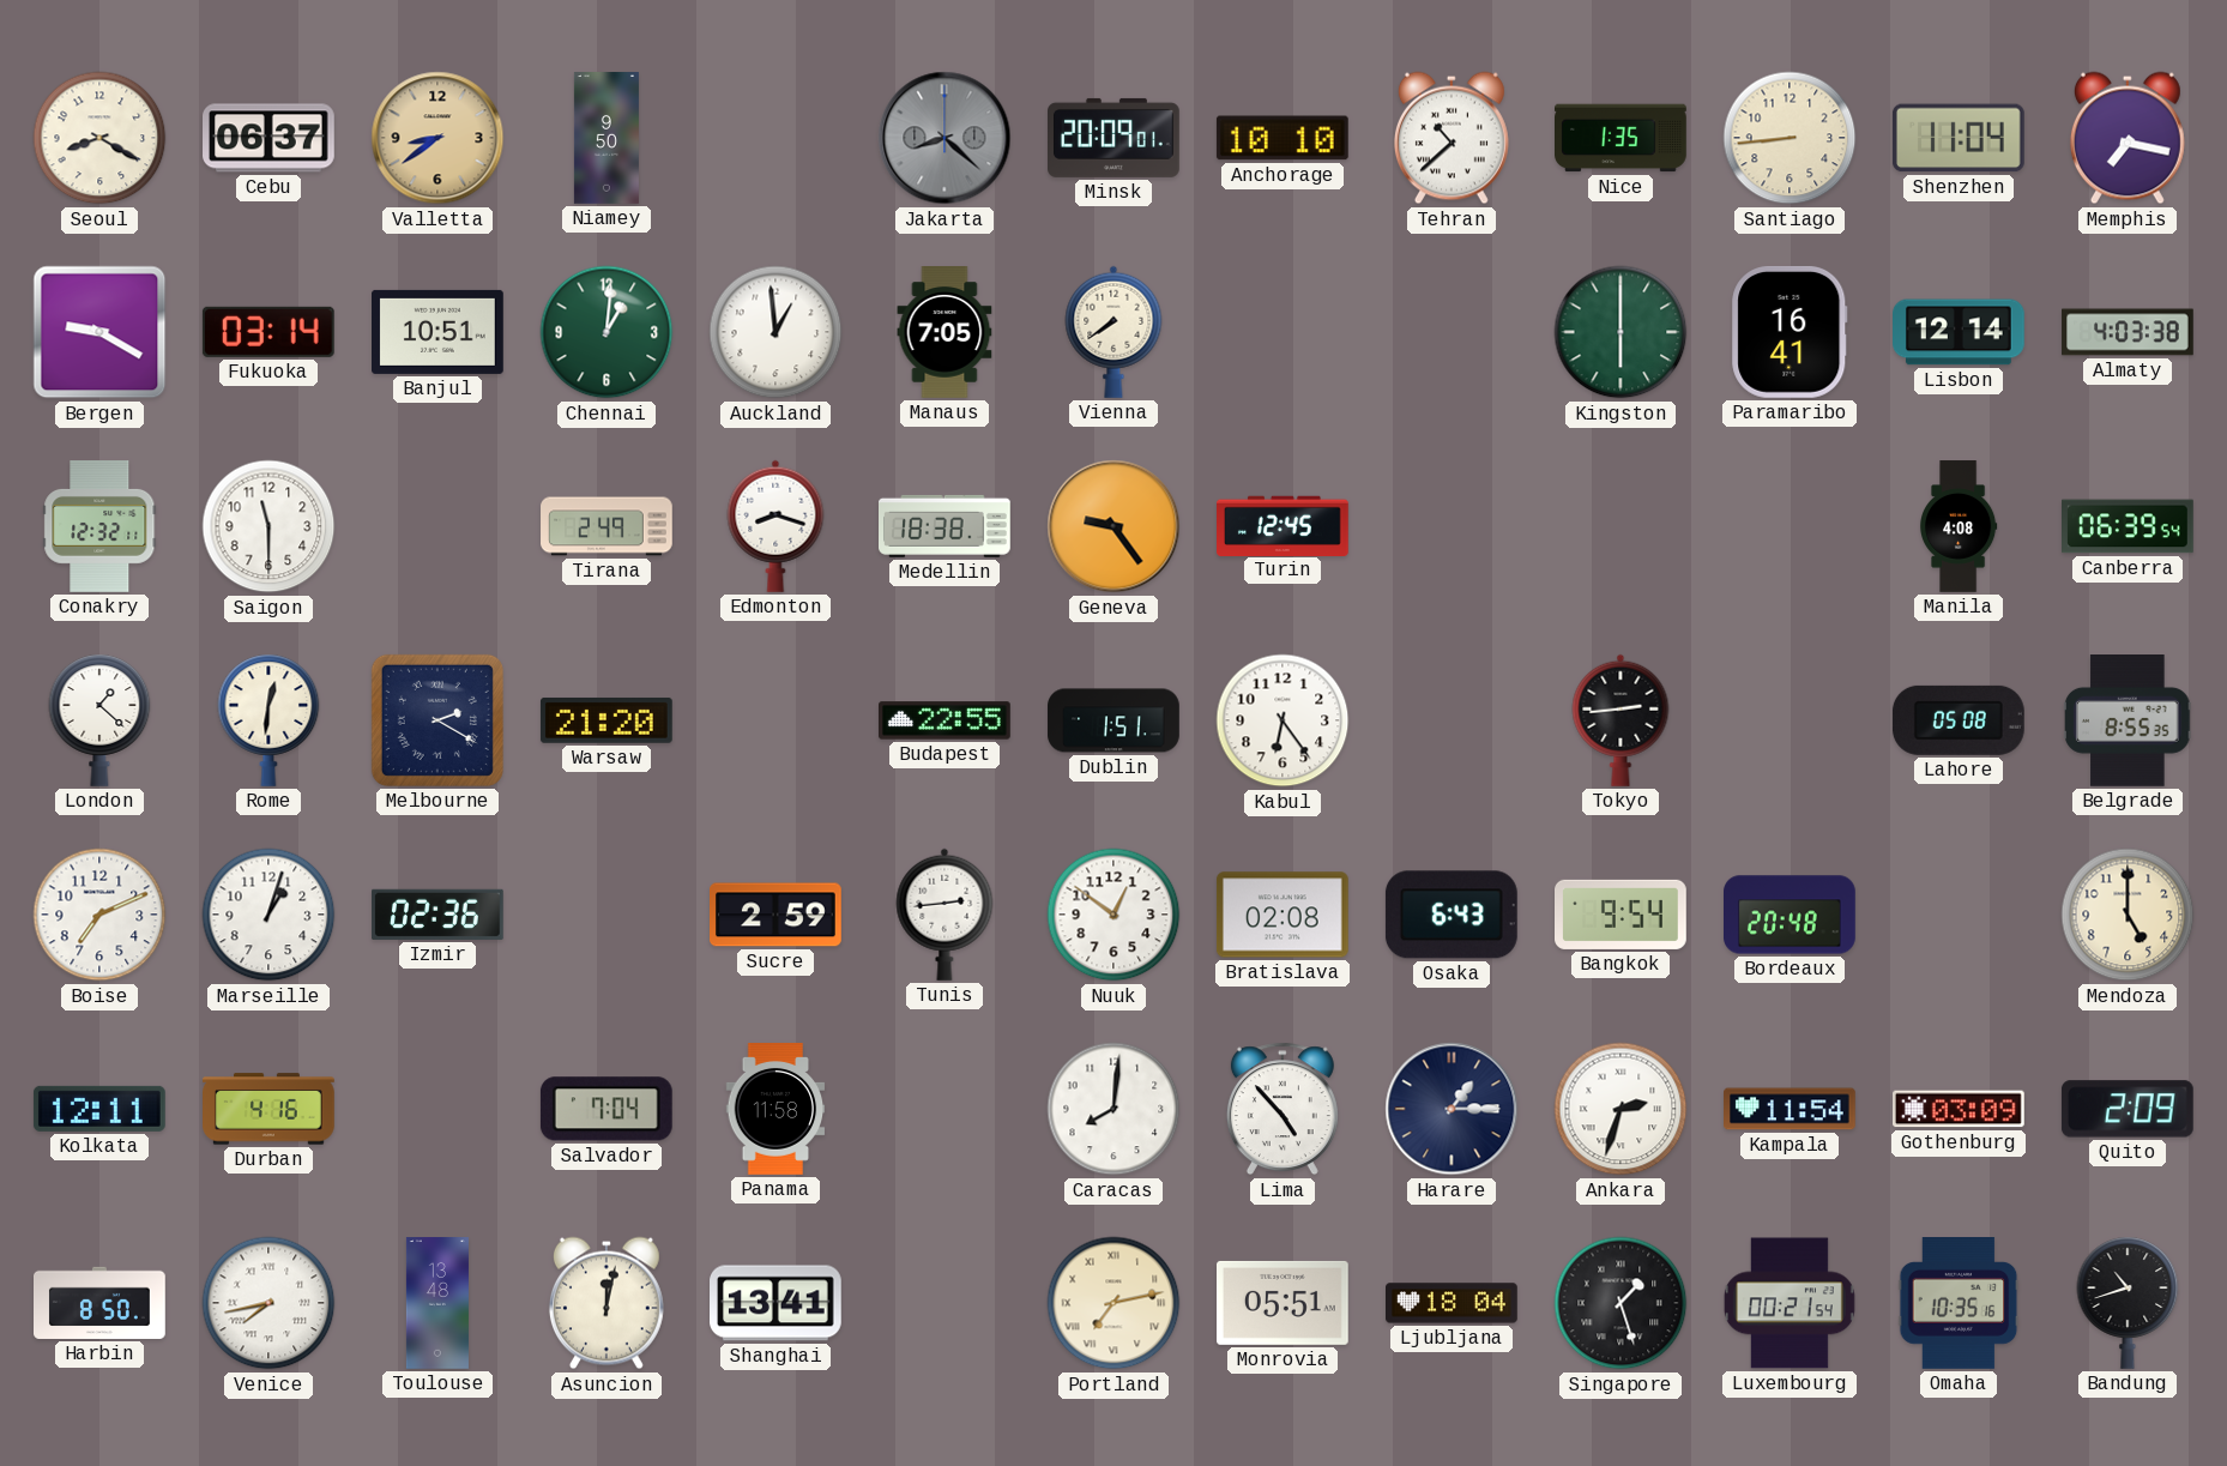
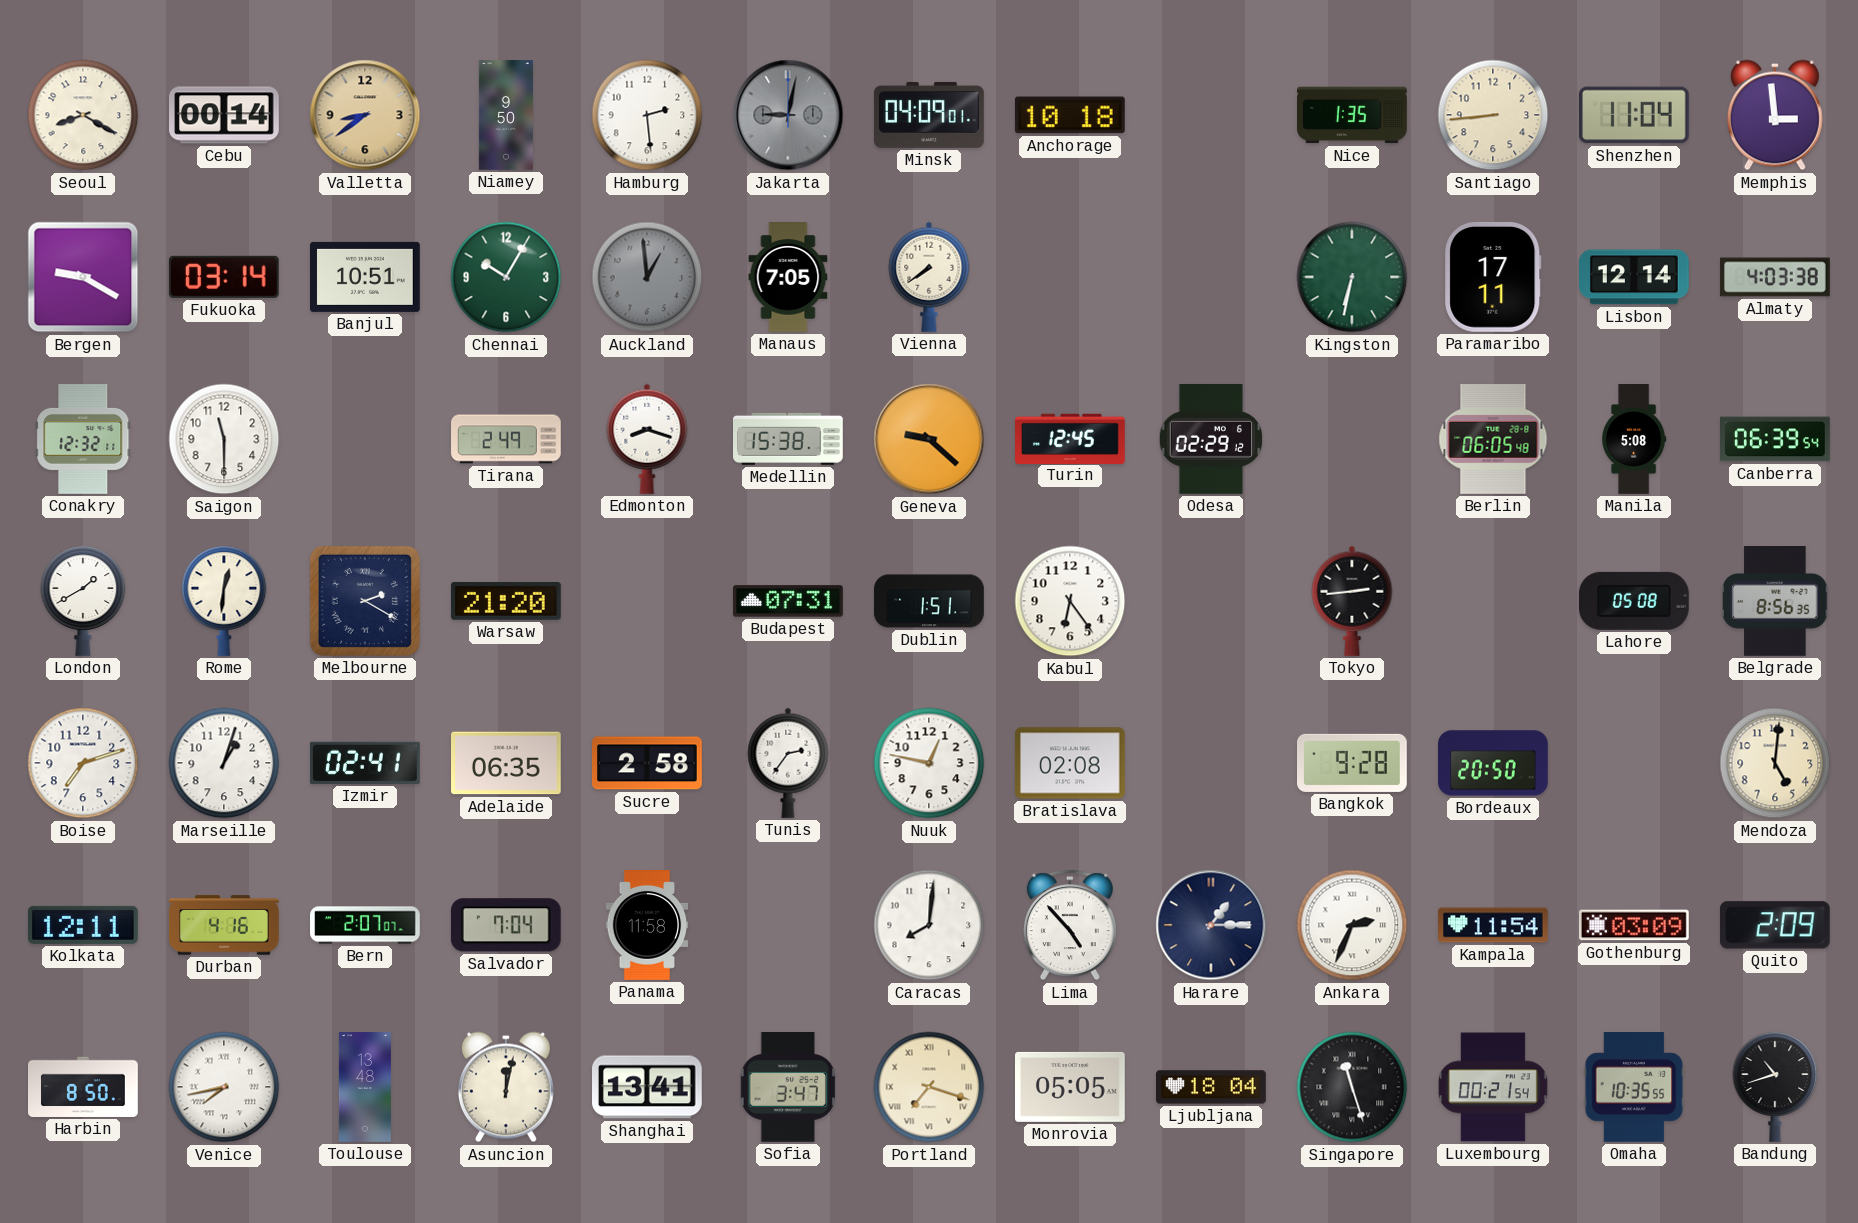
Cebu: 06:37 -> 00:14 (225, 115)
Hamburg: none -> 2:29 (647, 115)
Jakarta: 8:22 -> 9:02 (788, 115)
Minsk: 20:09 -> 04:09 (930, 115)
Anchorage: 10:10 -> 10:18 (1070, 115)
Tehran: 10:38 -> none (1452, 138)
Memphis: 7:17 -> 2:59 (1775, 115)
Chennai: 1:01 -> 10:05 (506, 277)
Auckland dial: white -> grey (647, 277)
Kingston: 6:00 -> 6:32 (1352, 277)
Paramaribo: 16:41 -> 17:11 (1493, 277)
Medellin: 18:38 -> 15:38 (789, 439)
Geneva: 9:24 -> 9:22 (929, 439)
Odesa: none -> 02:29 (1211, 439)
Berlin: none -> 06:05 (1493, 440)
Manila: 4:08 -> 5:08 (1635, 439)
London: 1:22 -> 1:40 (83, 601)
Budapest: 22:55 -> 07:31 (789, 601)
Belgrade: 8:55 -> 8:56 (1775, 602)
Boise: 7:11 -> 7:12 (83, 763)
Izmir: 02:36 -> 02:41 (366, 763)
Adelaide: none -> 06:35 (507, 763)
Sucre: 2:59 -> 2:58 (648, 763)
Tunis: 2:44 -> 2:36 (788, 763)
Nuuk: 12:51 -> 12:47 (929, 763)
Osaka: 6:43 -> none (1452, 915)
Bangkok: 9:54 -> 9:28 (1353, 763)
Bordeaux: 20:48 -> 20:50 (1494, 763)
Mendoza: 5:00 -> 5:01 (1775, 763)
Bern: none -> 2:07 (365, 925)
Ankara: 2:33 -> 2:34 (1352, 925)
Sofia: none -> 3:47 (788, 1087)
Portland: 7:13 -> 7:18 (929, 1087)
Monrovia: 05:51 -> 05:05 (1071, 1087)
Singapore: 1:27 -> 11:27 (1352, 1087)
Omaha: 10:35:16 -> 10:35:55 (1634, 1088)
